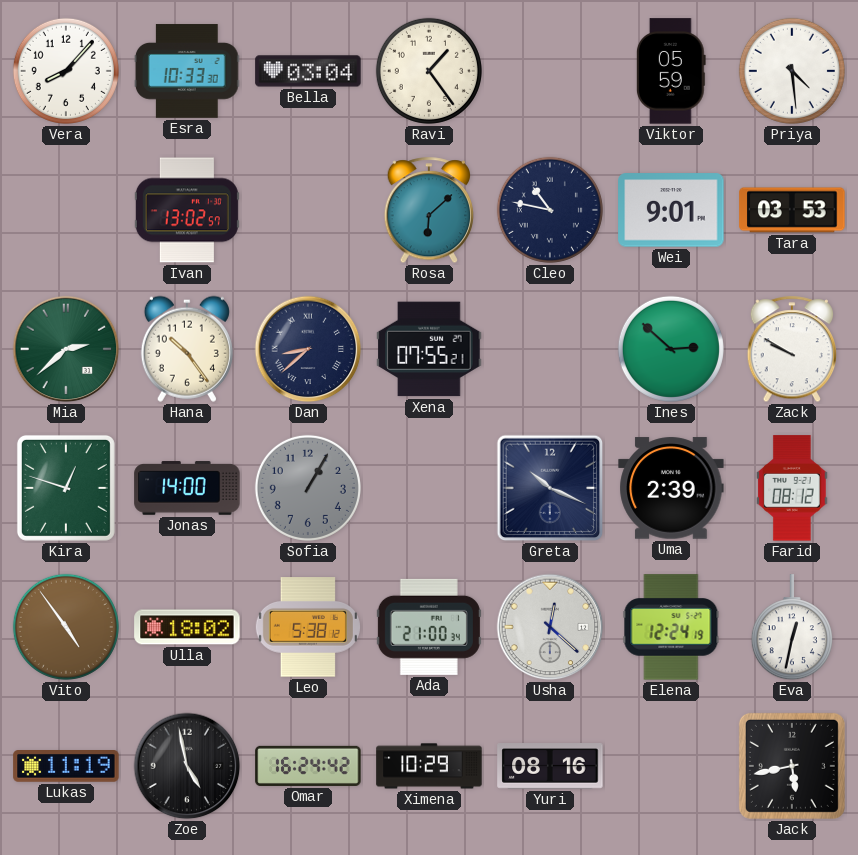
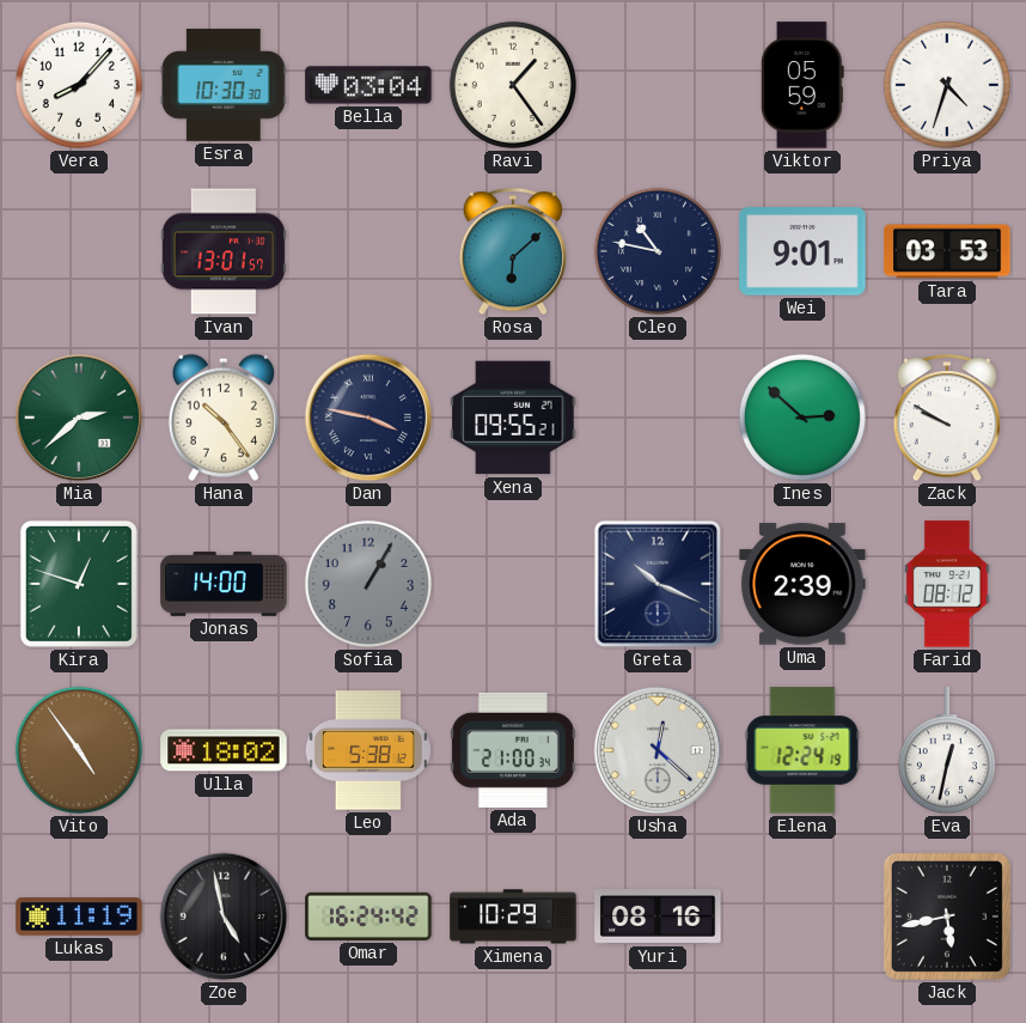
Esra: 10:33 -> 10:30 (224, 85)
Priya: 4:29 -> 4:33 (947, 85)
Ivan: 13:02 -> 13:01 (224, 251)
Dan: 8:38 -> 3:47 (368, 418)
Xena: 07:55 -> 09:55 (513, 418)
